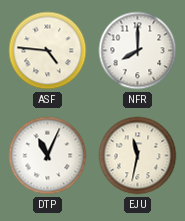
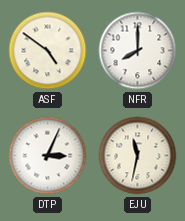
ASF: 4:46 -> 4:51 (48, 51)
DTP: 11:04 -> 3:04 (48, 156)
